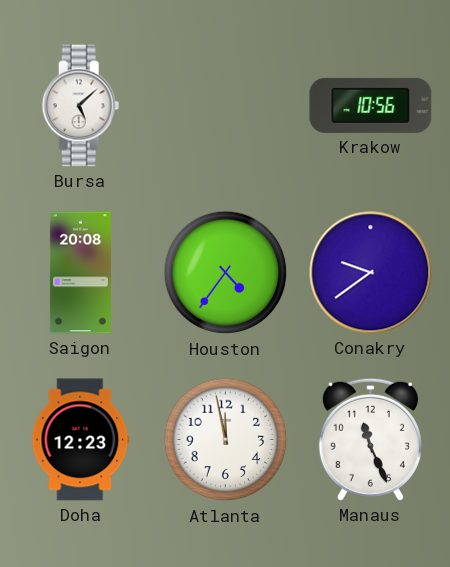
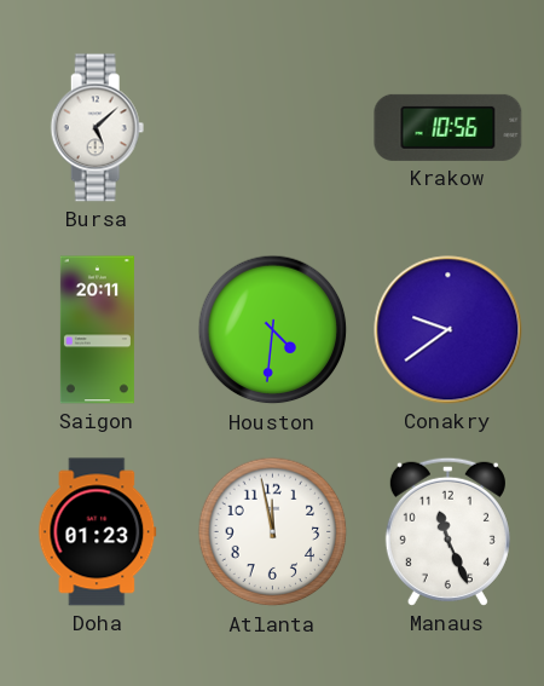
Saigon: 20:08 -> 20:11 (97, 330)
Houston: 4:36 -> 4:31 (273, 330)
Doha: 12:23 -> 01:23 (98, 532)
